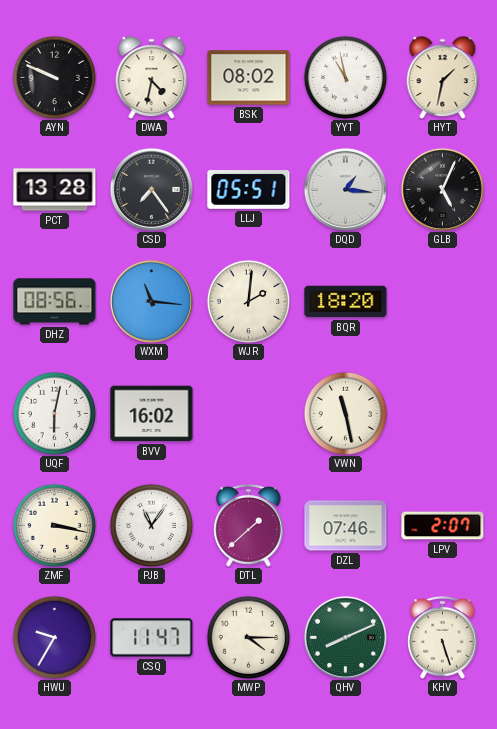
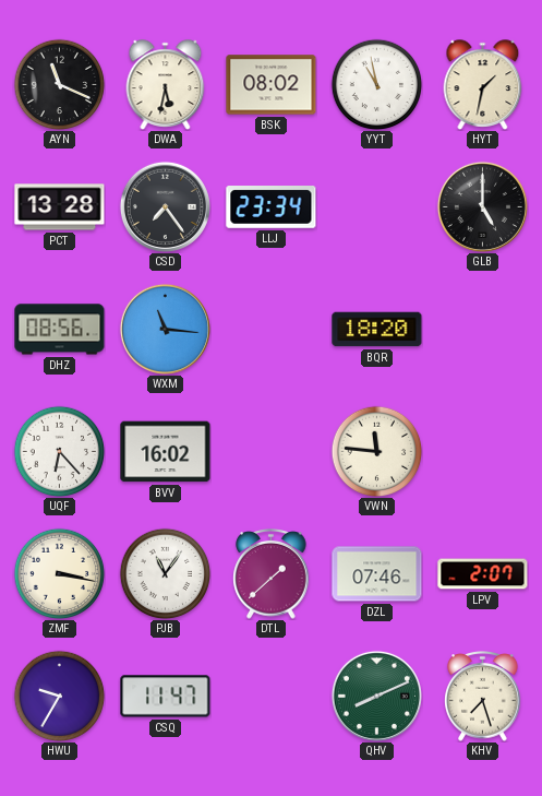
AYN: 9:49 -> 11:19 (59, 84)
DWA: 4:32 -> 5:32 (166, 85)
LLJ: 05:51 -> 23:34 (272, 207)
DQD: 1:16 -> none (345, 189)
GLB: 5:04 -> 5:00 (482, 206)
WJR: 2:01 -> none (248, 301)
UQF: 6:02 -> 6:23 (59, 451)
VWN: 11:28 -> 11:46 (376, 451)
MWP: 4:15 -> none (248, 637)
KHV: 5:27 -> 7:27 (483, 697)
